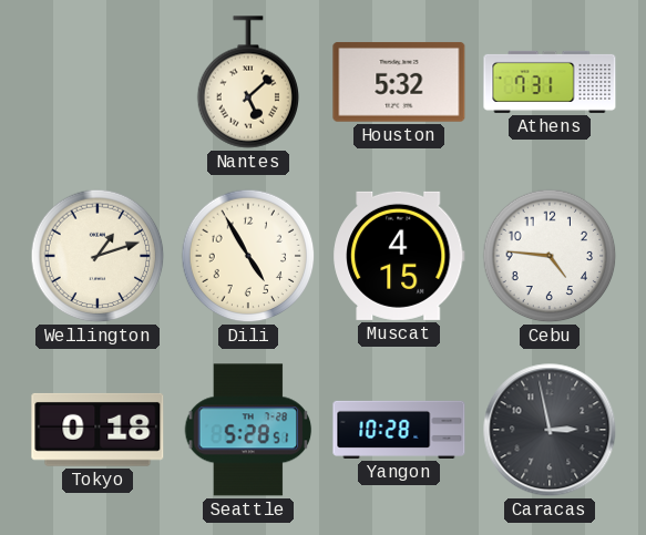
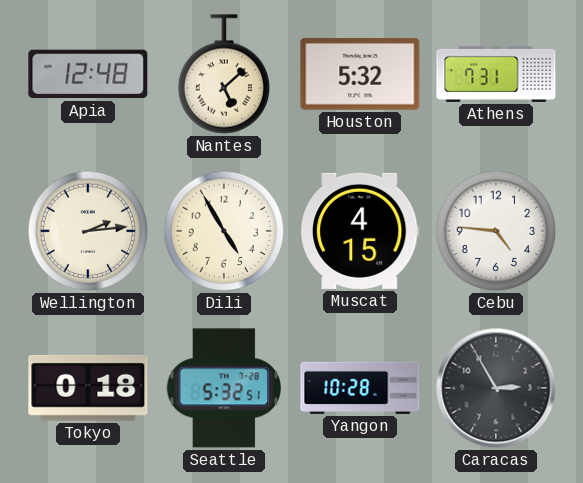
Apia: none -> 12:48 (88, 74)
Wellington: 1:12 -> 2:14 (88, 231)
Seattle: 5:28 -> 5:32 (224, 388)
Caracas: 2:58 -> 2:55 (496, 388)
